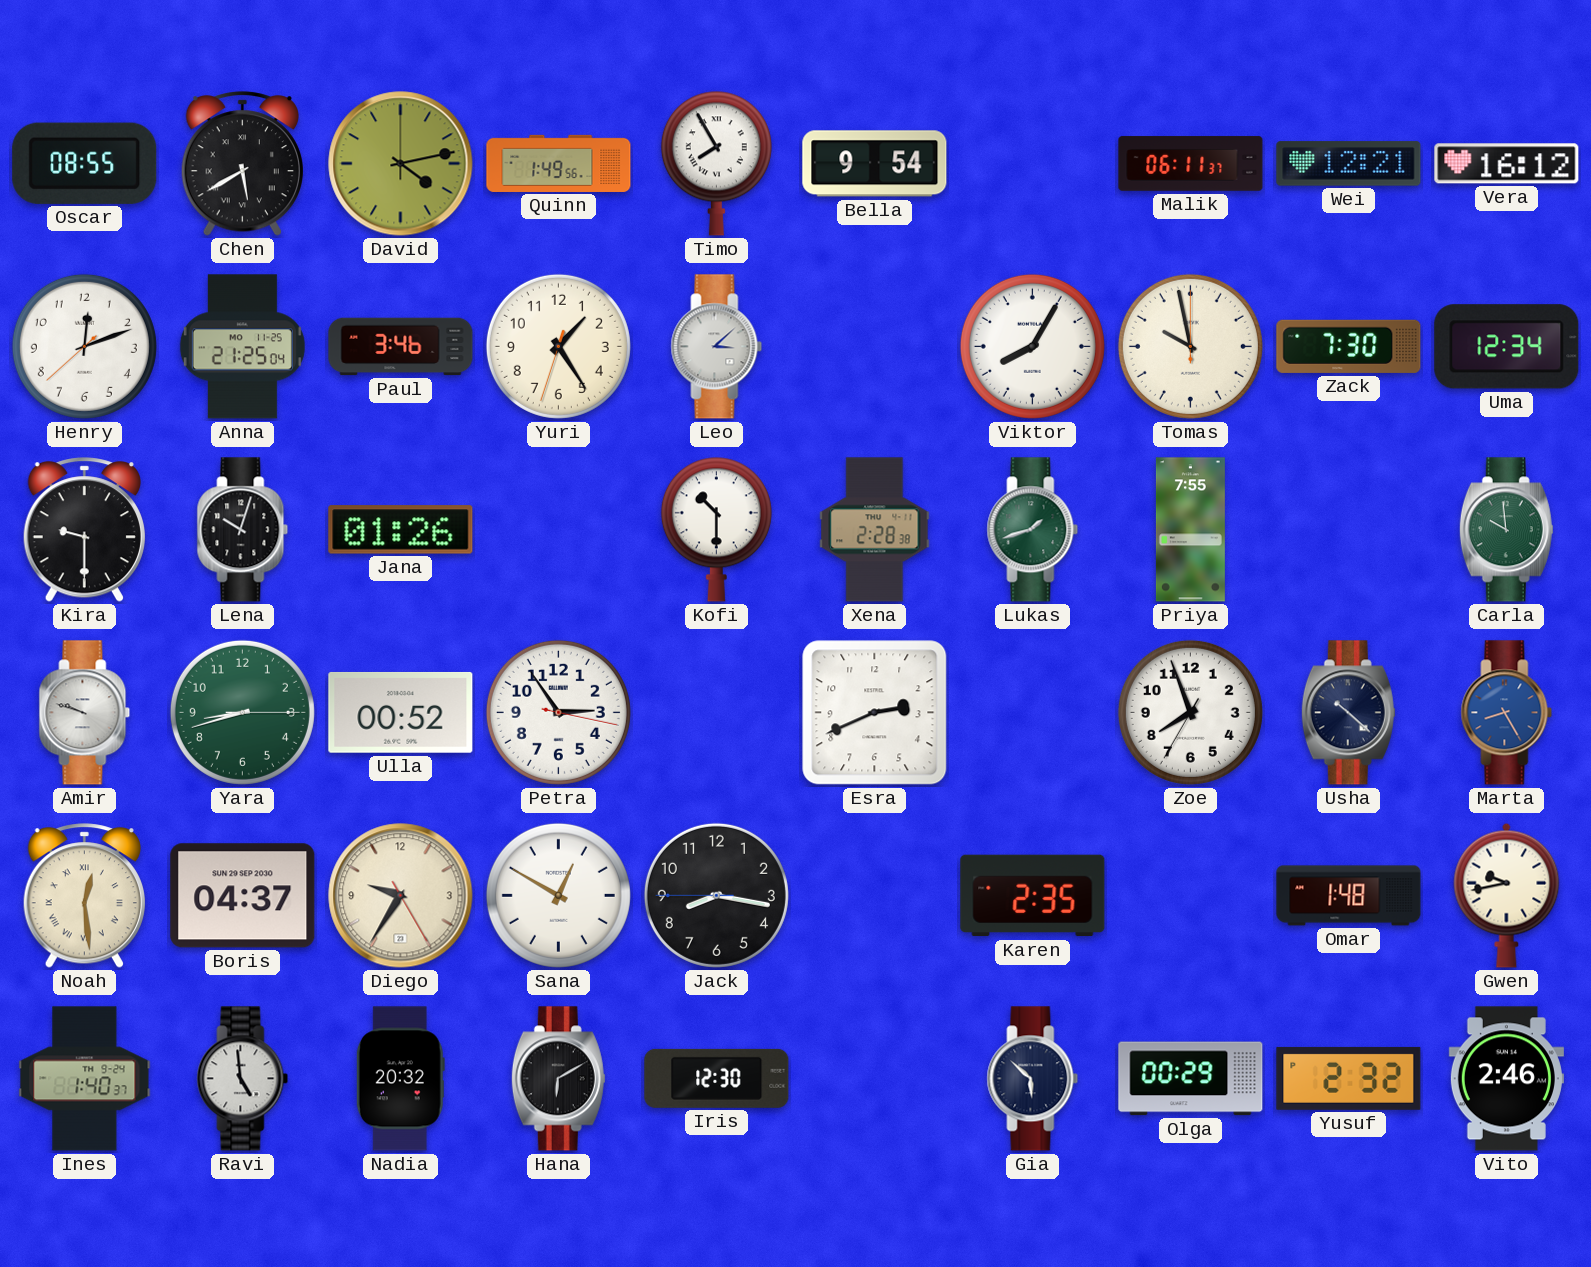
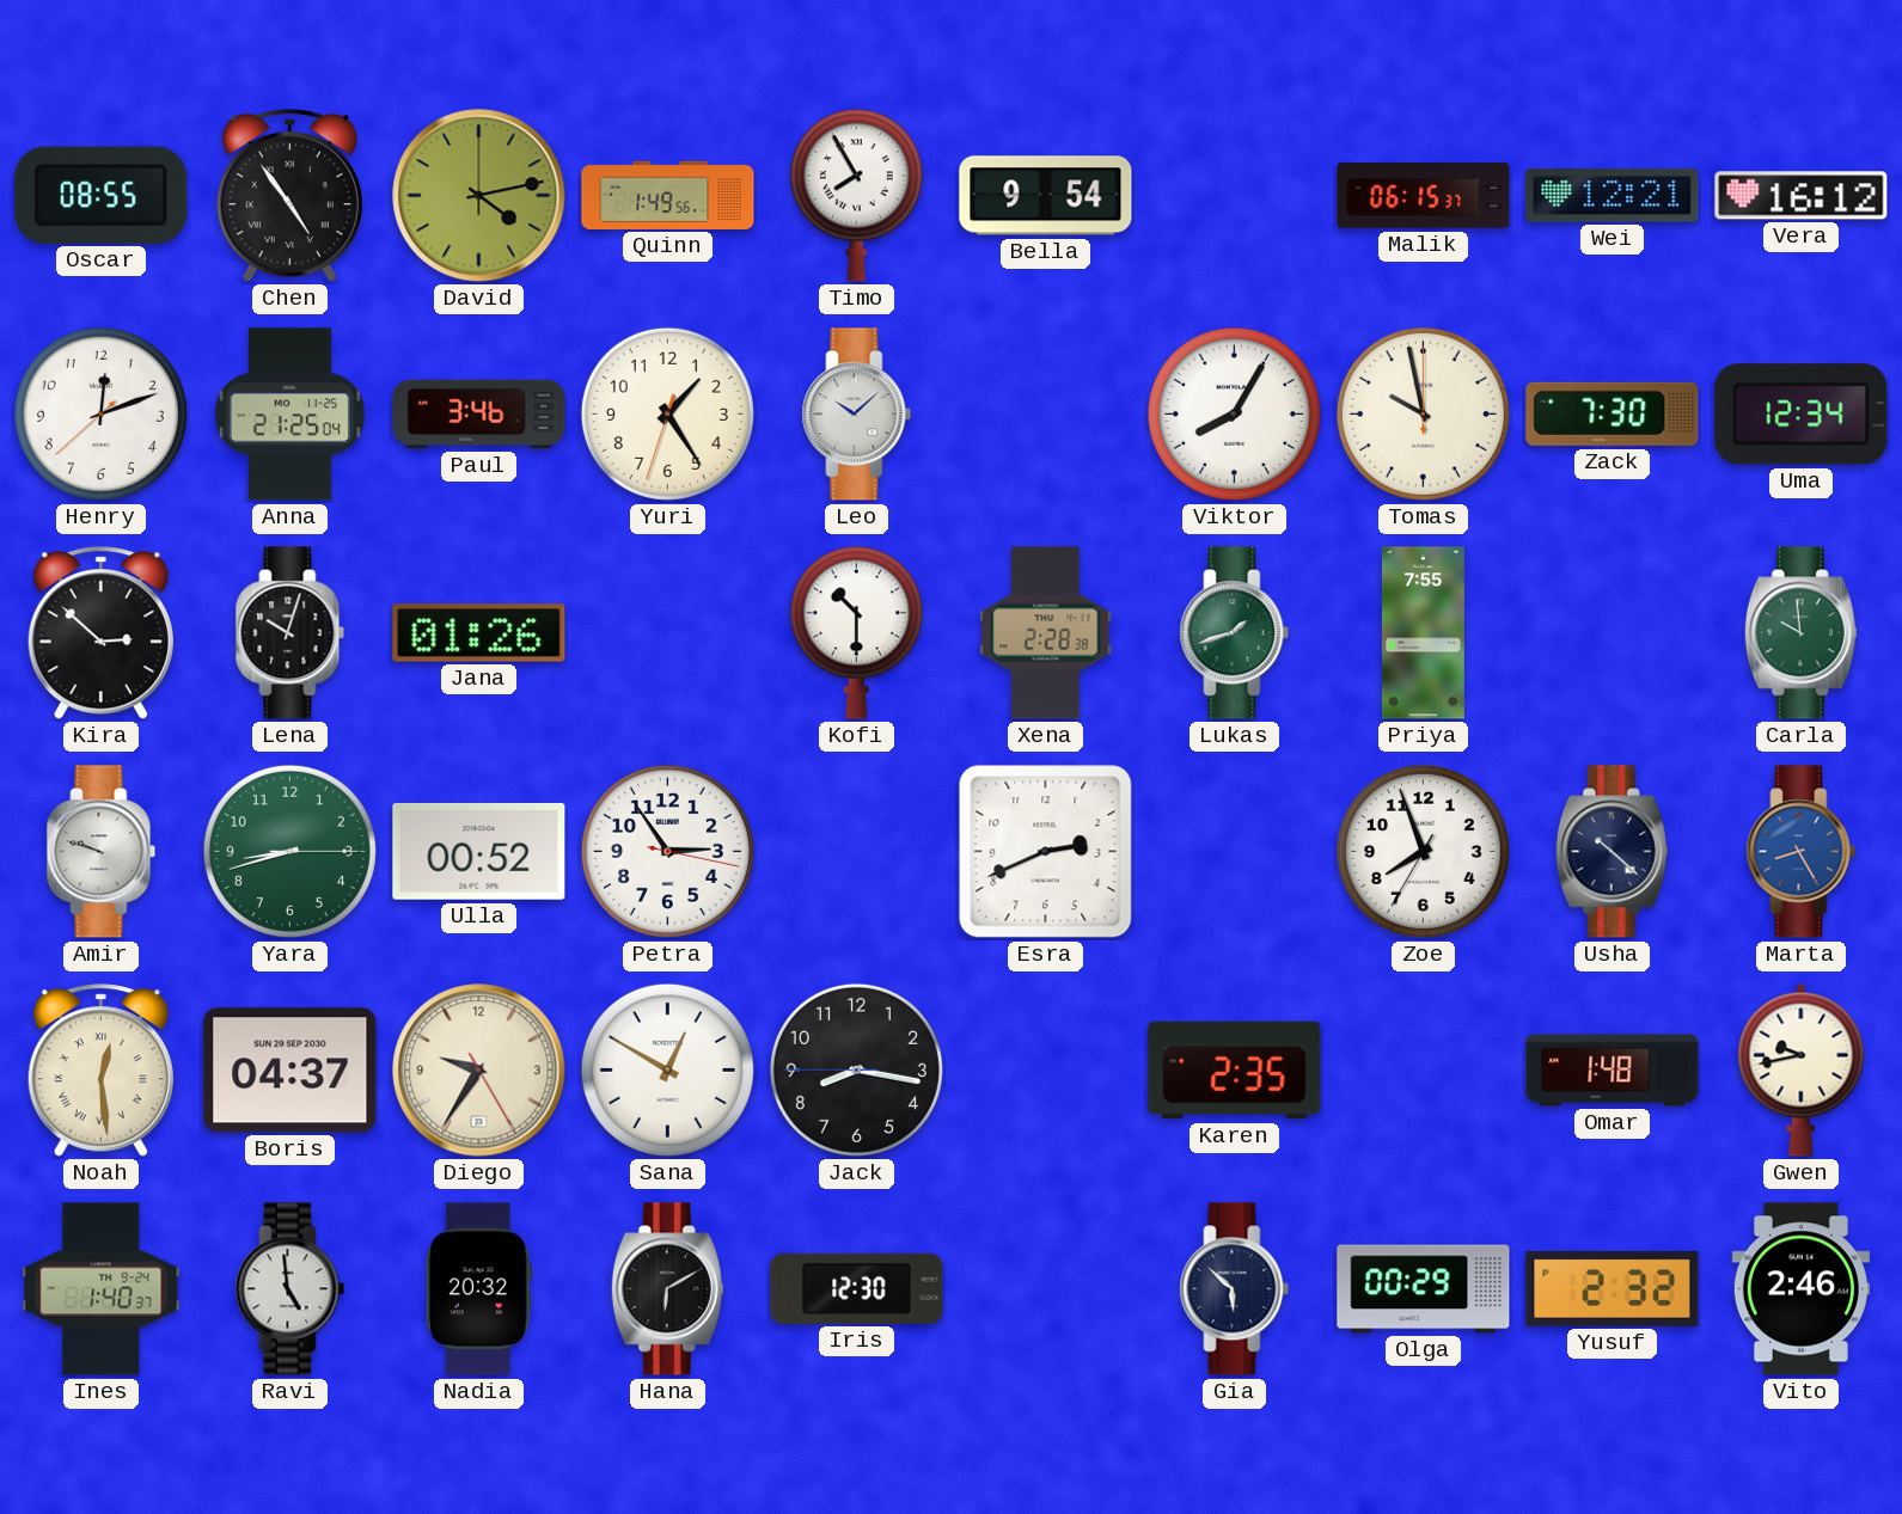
Chen: 5:40 -> 4:54 (289, 196)
Malik: 06:11 -> 06:15 (1424, 196)
Leo: 3:08 -> 10:08 (857, 415)
Kira: 9:30 -> 2:52 (100, 633)
